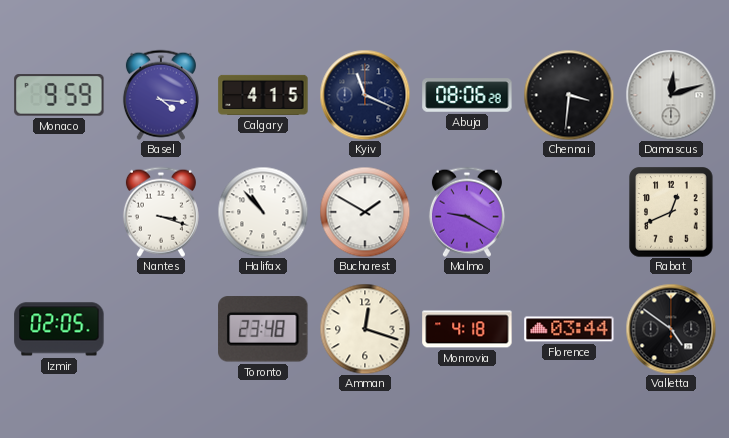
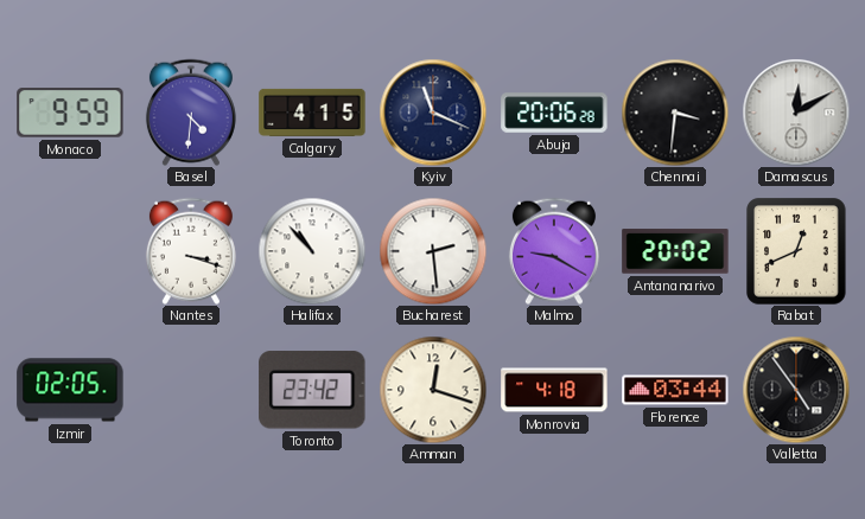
Basel: 4:16 -> 4:31 (191, 113)
Abuja: 08:06 -> 20:06 (554, 113)
Damascus: 12:12 -> 12:10 (796, 113)
Bucharest: 1:50 -> 2:29 (433, 251)
Antananarivo: none -> 20:02 (675, 251)
Toronto: 23:48 -> 23:42 (312, 390)
Valletta: 4:51 -> 4:54 (796, 390)
